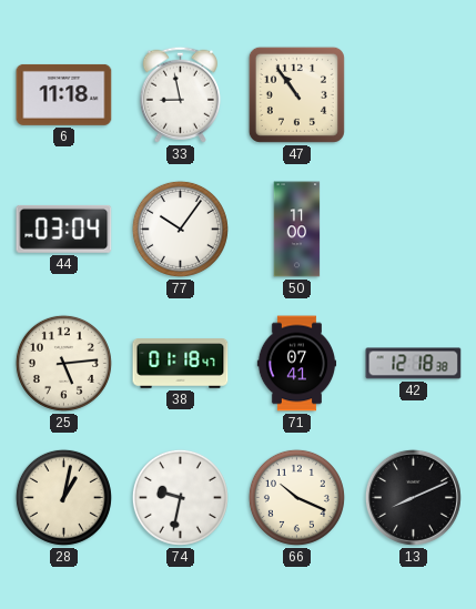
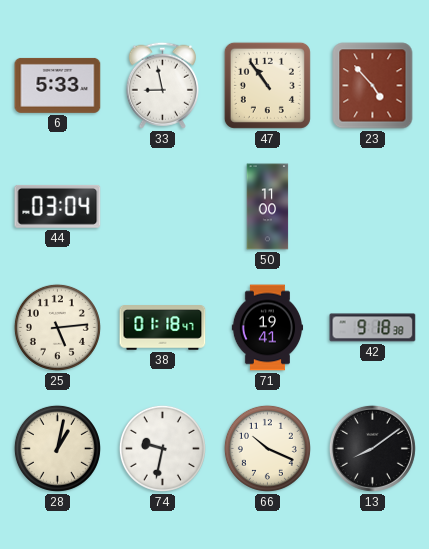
6: 11:18 -> 5:33 (58, 85)
23: none -> 4:53 (373, 86)
77: 10:06 -> none (180, 229)
71: 07:41 -> 19:41 (268, 328)
42: 12:18 -> 9:18 (373, 328)
13: 8:11 -> 8:09 (372, 448)
